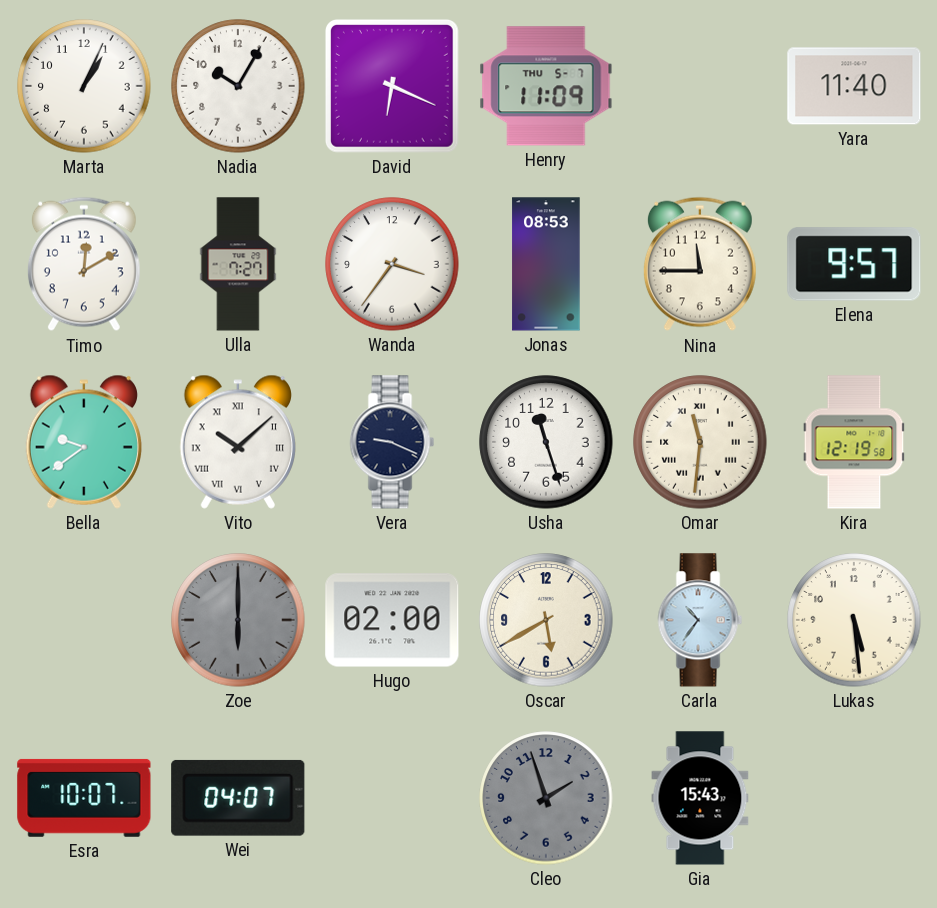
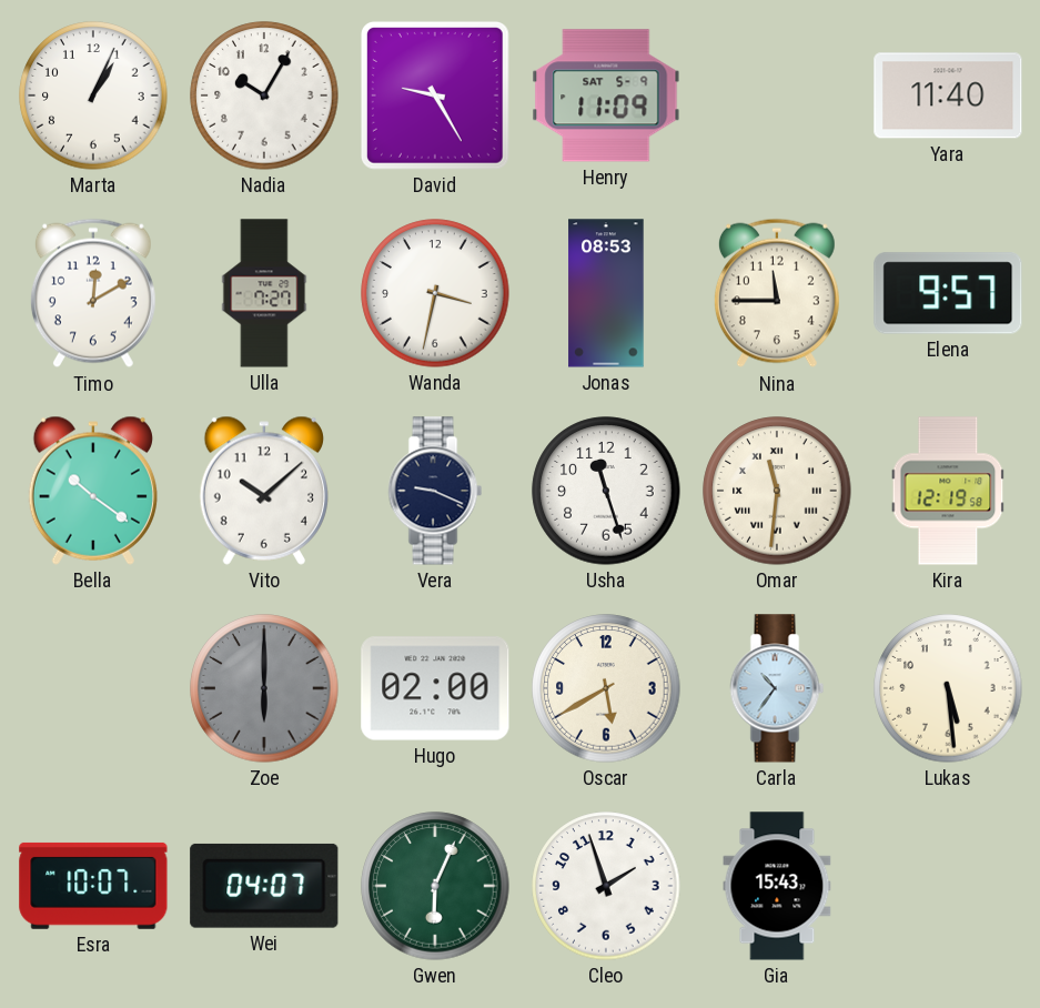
David: 6:19 -> 9:25 (435, 95)
Henry date: THU 5-7 -> SAT 5-9 (606, 95)
Wanda: 3:36 -> 3:32 (435, 293)
Bella: 9:39 -> 10:21 (93, 491)
Vito numerals: Roman -> Arabic (264, 491)
Gwen: none -> 6:04 (435, 886)
Cleo dial: grey -> white (606, 886)
